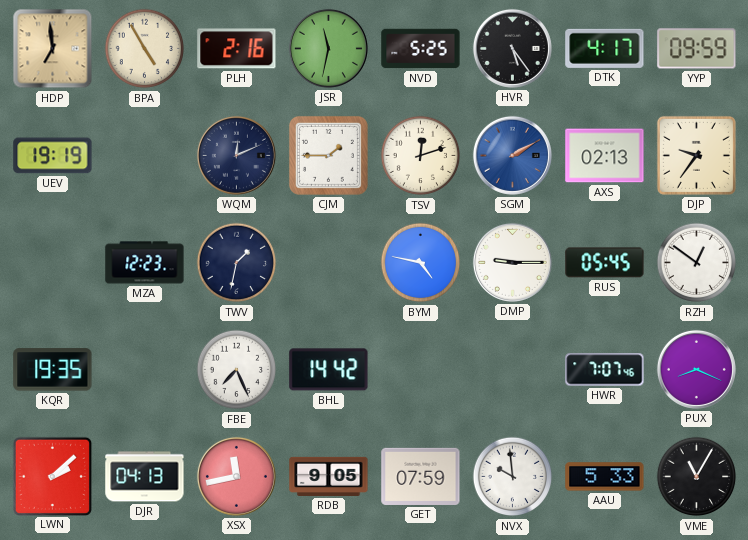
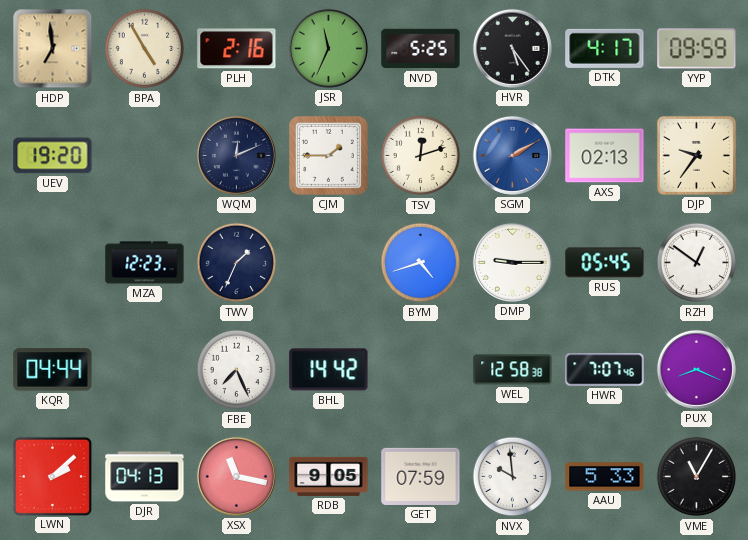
JSR: 11:32 -> 11:34 (328, 48)
UEV: 19:19 -> 19:20 (53, 156)
TWV: 1:32 -> 1:34 (237, 263)
BYM: 4:47 -> 4:42 (421, 263)
KQR: 19:35 -> 04:44 (53, 370)
WEL: none -> 12:58 (513, 370)
XSX: 11:43 -> 11:17 (236, 476)
